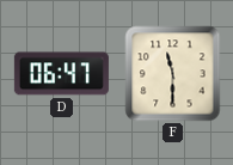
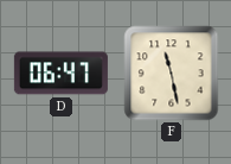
F: 11:30 -> 11:28 (172, 74)
